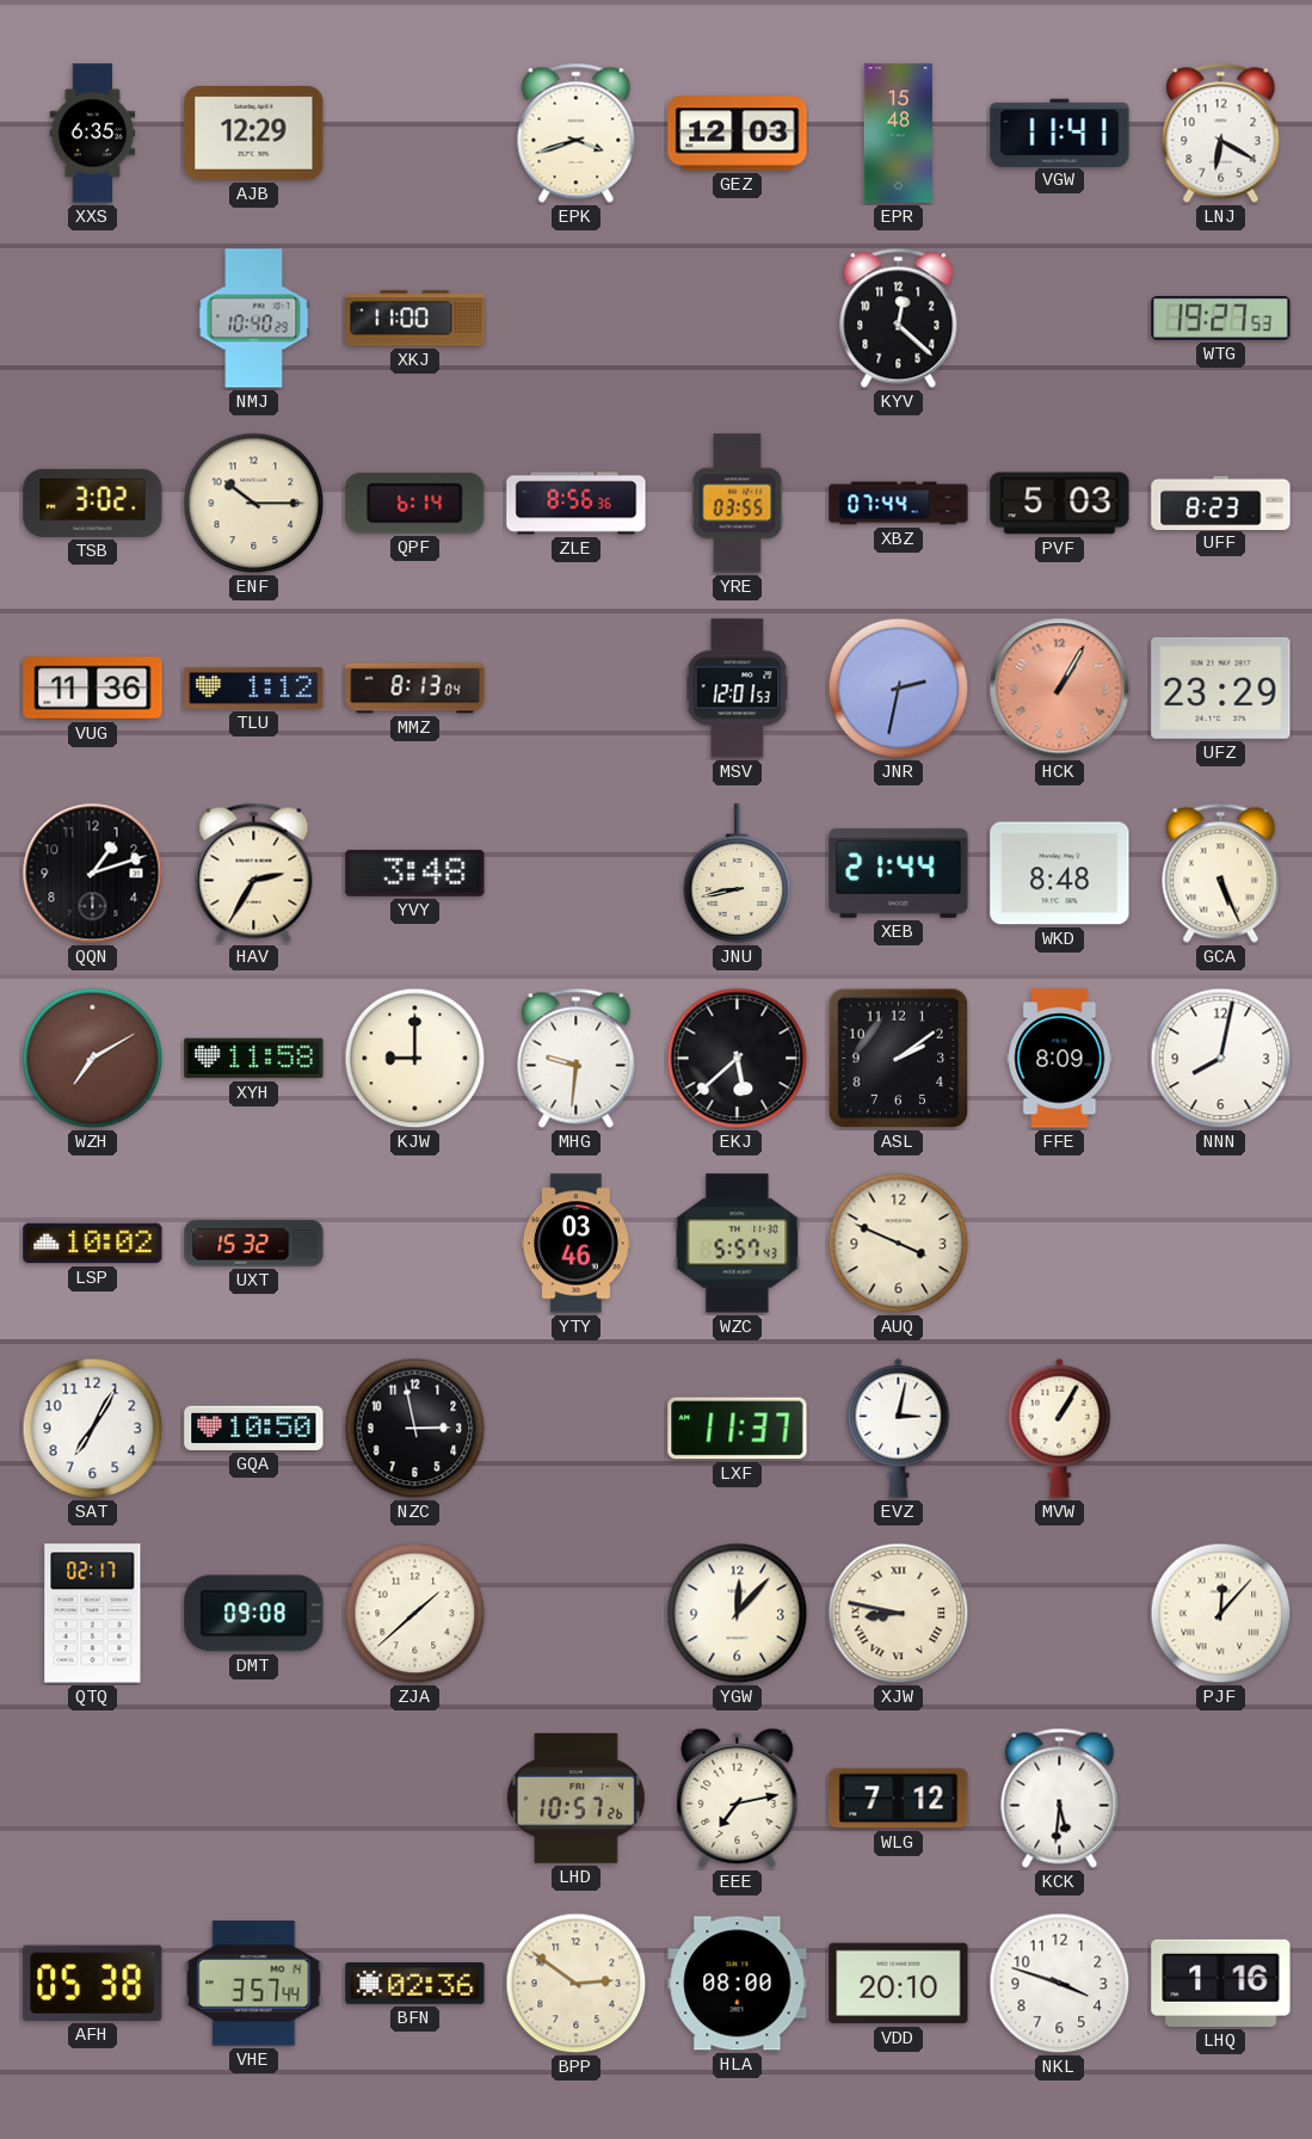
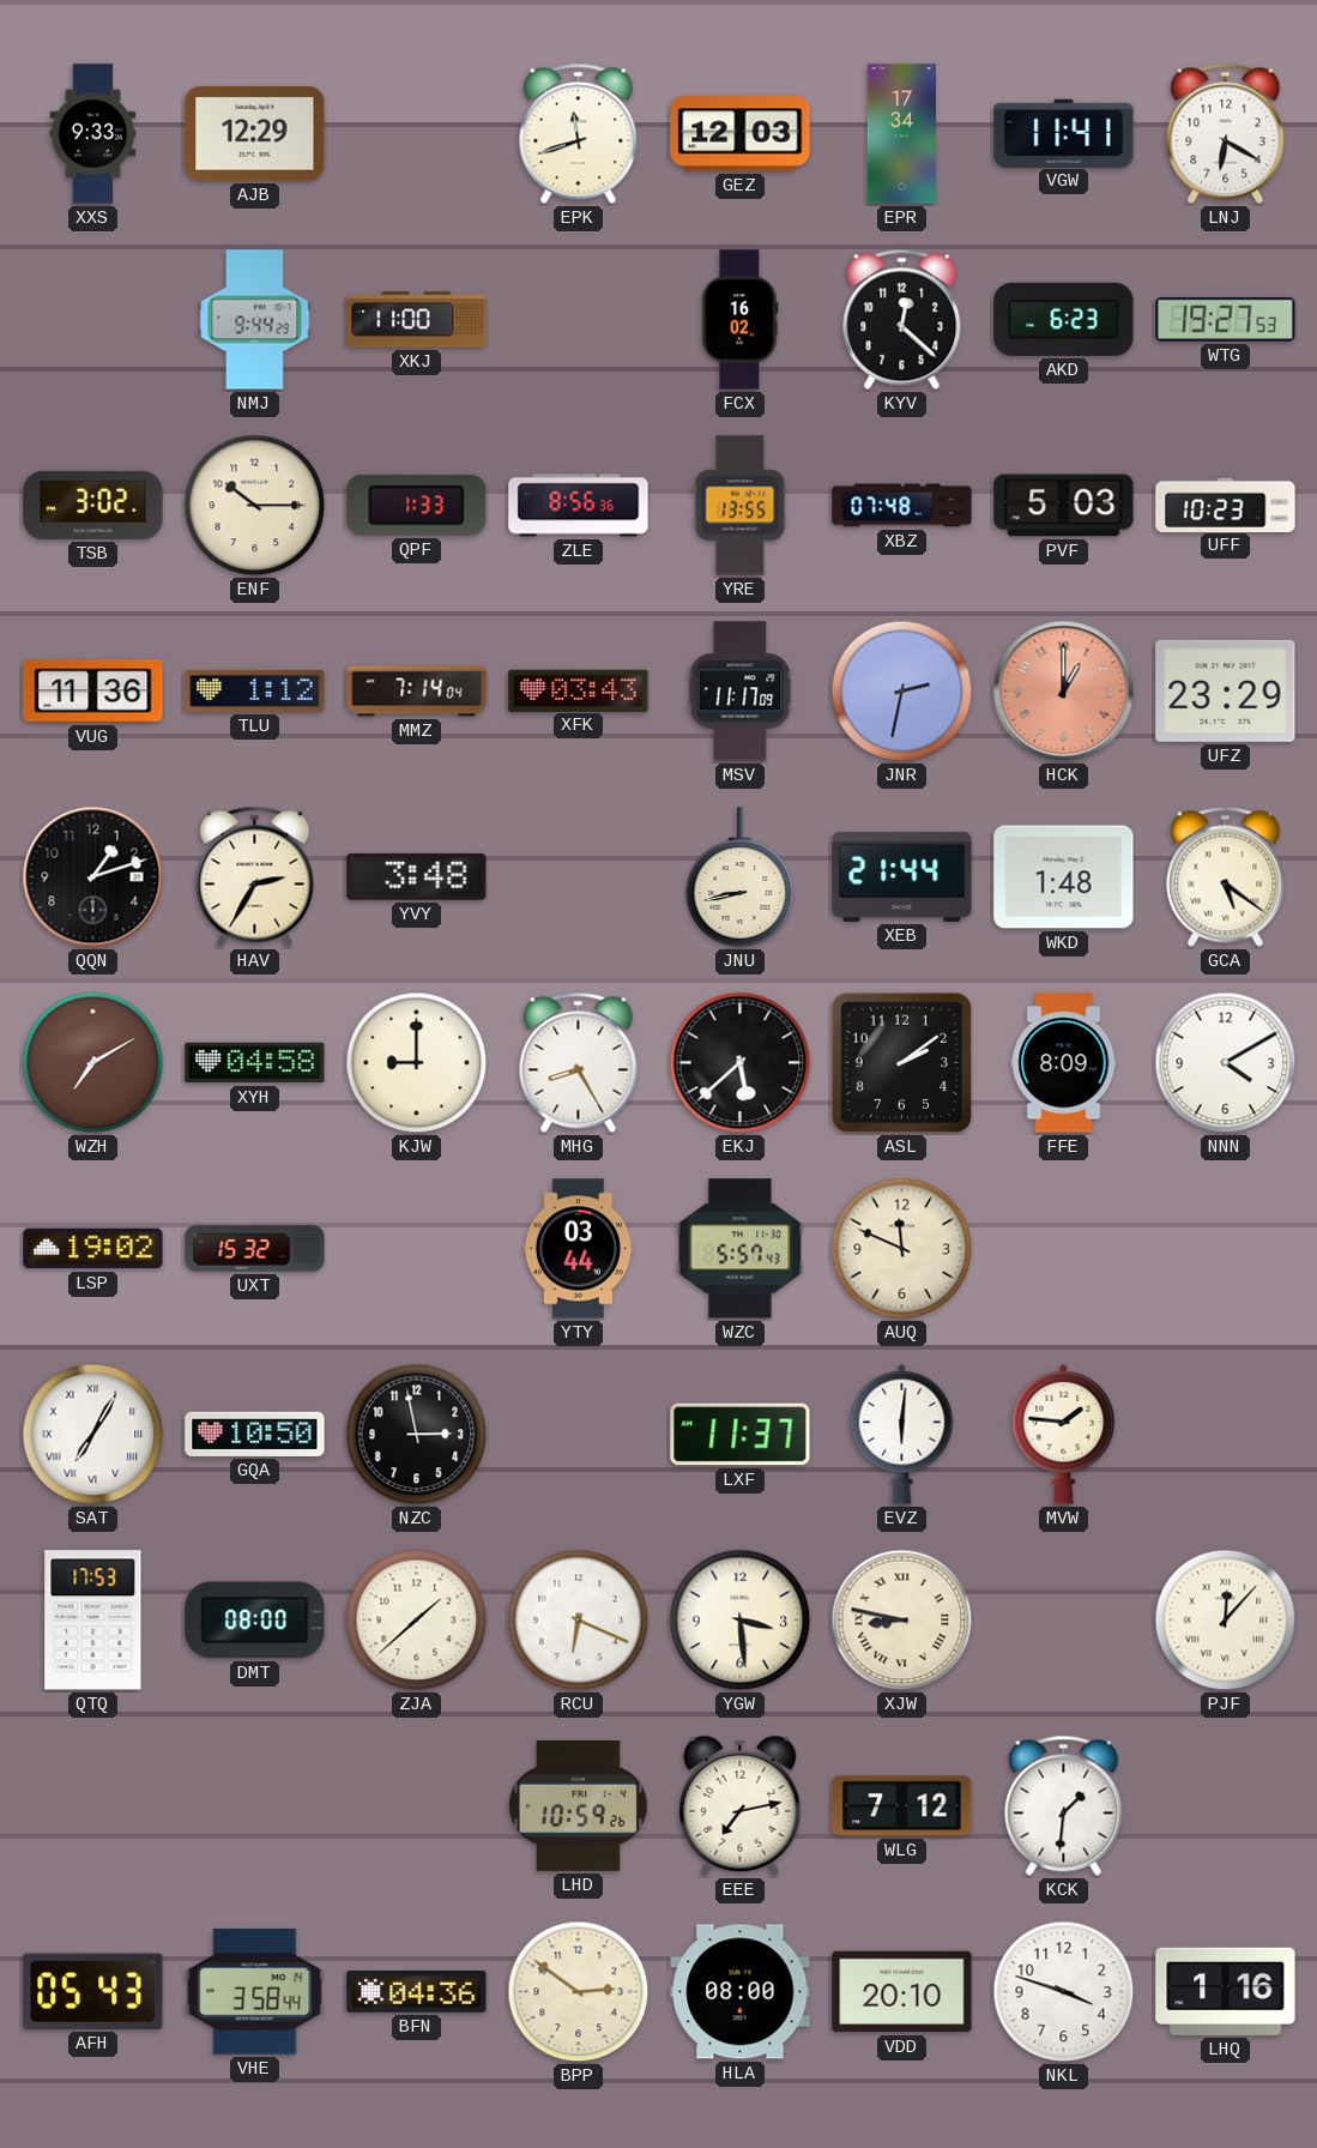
XXS: 6:35 -> 9:33 (93, 134)
EPK: 3:42 -> 11:42 (579, 133)
EPR: 15:48 -> 17:34 (901, 134)
NMJ: 10:40 -> 9:44 (255, 320)
FCX: none -> 16:02 (741, 320)
AKD: none -> 6:23 (1064, 319)
QPF: 6:14 -> 1:33 (417, 505)
YRE: 03:55 -> 13:55 (741, 506)
XBZ: 07:44 -> 07:48 (902, 506)
UFF: 8:23 -> 10:23 (1226, 505)
MMZ: 8:13 -> 7:14 (417, 692)
XFK: none -> 03:43 (579, 690)
MSV: 12:01 -> 11:17 (741, 692)
HCK: 1:05 -> 1:00 (1064, 692)
WKD: 8:48 -> 1:48 (1064, 877)
GCA: 5:26 -> 5:21 (1226, 876)
XYH: 11:58 -> 04:58 (255, 1063)
MHG: 9:31 -> 8:25 (579, 1062)
NNN: 8:02 -> 4:10 (1226, 1063)
LSP: 10:02 -> 19:02 (93, 1249)
YTY: 03:46 -> 03:44 (578, 1249)
AUQ: 3:49 -> 11:49 (902, 1249)
SAT numerals: Arabic -> Roman (93, 1435)
EVZ: 3:02 -> 6:01 (902, 1434)
MVW: 1:05 -> 1:46 (1064, 1434)
QTQ: 02:17 -> 17:53 (93, 1621)
DMT: 09:08 -> 08:00 (255, 1621)
RCU: none -> 6:19 (579, 1621)
YGW: 12:07 -> 3:29 (741, 1621)
LHD: 10:57 -> 10:59 (578, 1806)
KCK: 5:31 -> 1:31 (1064, 1805)
AFH: 05:38 -> 05:43 (93, 1991)
VHE: 3:57 -> 3:58 (255, 1992)
BFN: 02:36 -> 04:36 (417, 1991)
